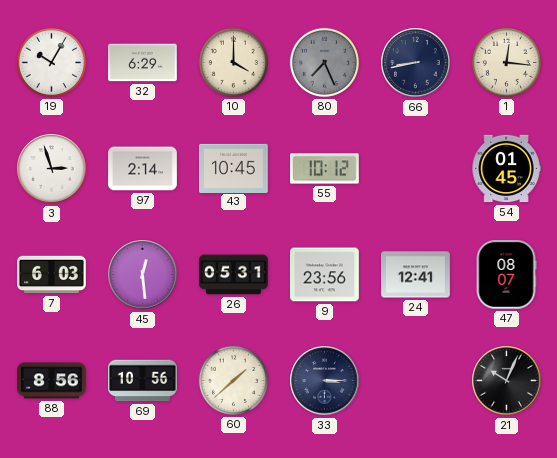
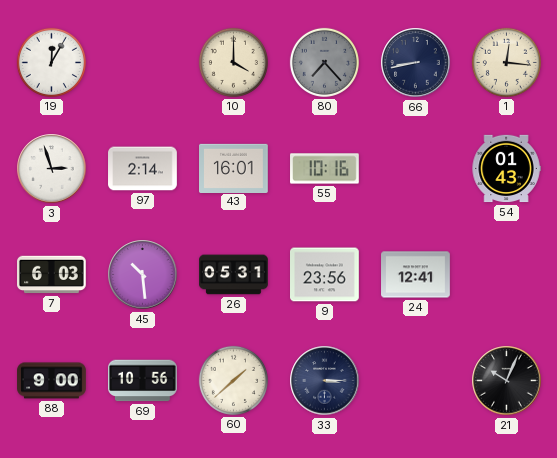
19: 10:05 -> 12:05 (51, 62)
32: 6:29 -> none (143, 63)
80: 7:26 -> 7:23 (324, 62)
43: 10:45 -> 16:01 (234, 168)
55: 10:12 -> 10:16 (325, 169)
54: 01:45 -> 01:43 (506, 169)
45: 12:29 -> 10:29 (143, 275)
47: 08:07 -> none (506, 275)
88: 8:56 -> 9:00 (52, 381)
